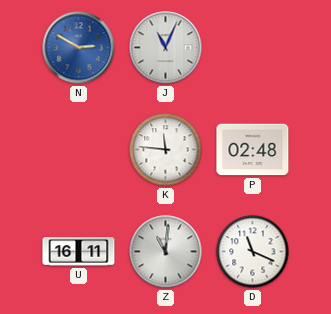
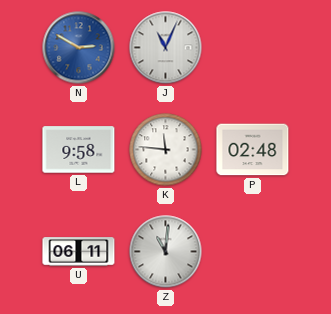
L: none -> 9:58 (79, 150)
U: 16:11 -> 06:11 (79, 252)
D: 11:19 -> none (253, 252)
